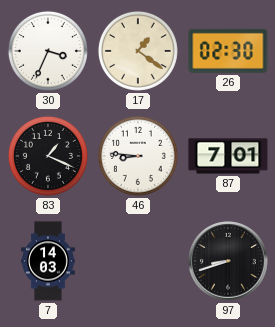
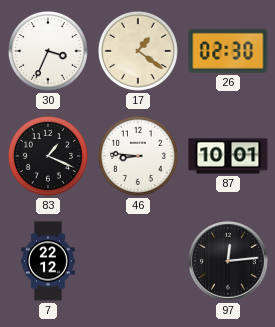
87: 7:01 -> 10:01 (228, 156)
7: 14:03 -> 22:12 (48, 261)
97: 8:42 -> 12:14 (228, 261)
